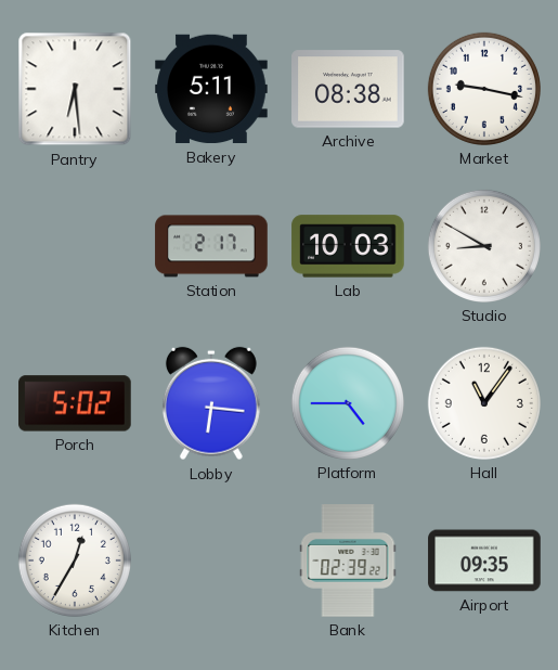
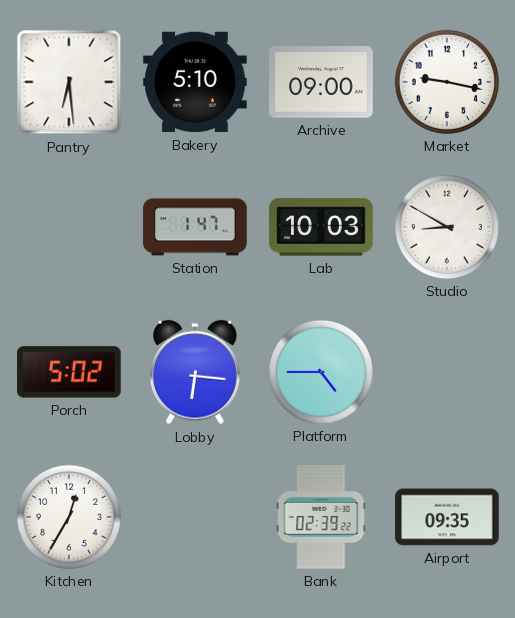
Bakery: 5:11 -> 5:10 (195, 82)
Archive: 08:38 -> 09:00 (321, 82)
Station: 2:17 -> 1:47 (195, 227)
Hall: 11:06 -> none (484, 403)
